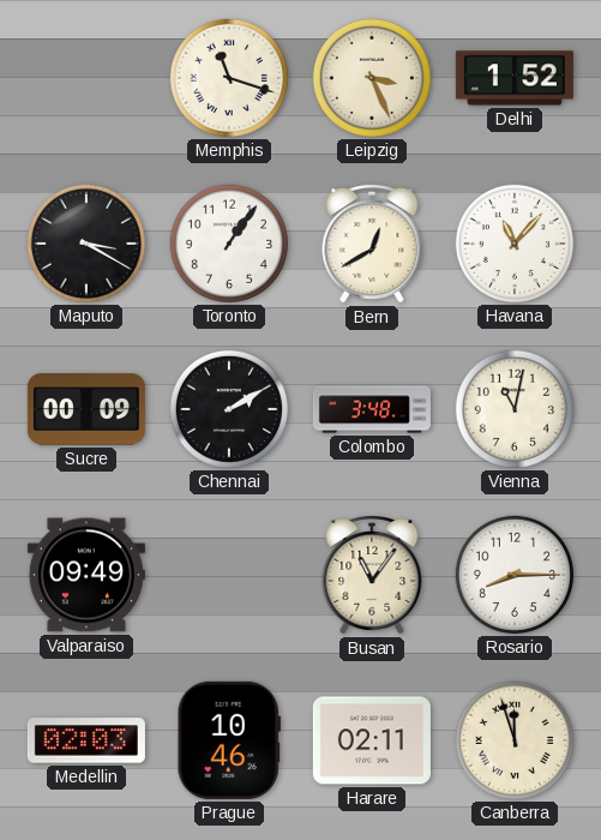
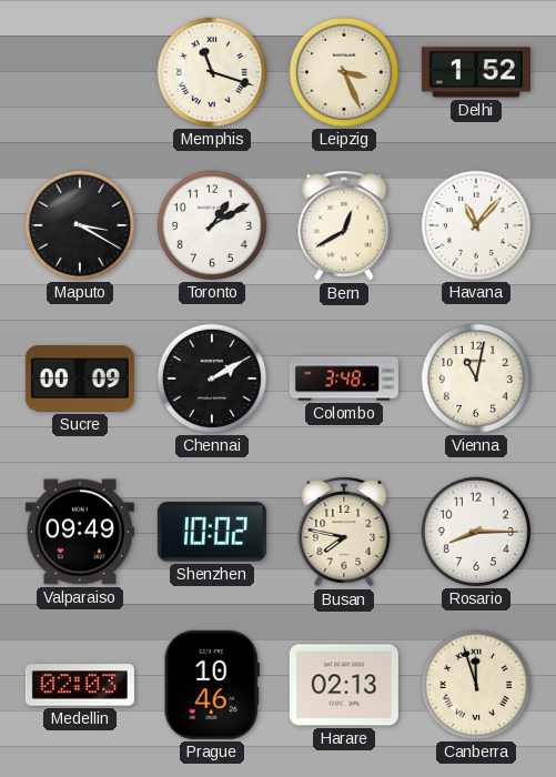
Toronto: 1:06 -> 1:10 (212, 225)
Shenzhen: none -> 10:02 (212, 532)
Busan: 11:06 -> 7:47 (344, 533)
Harare: 02:11 -> 02:13 (344, 685)
